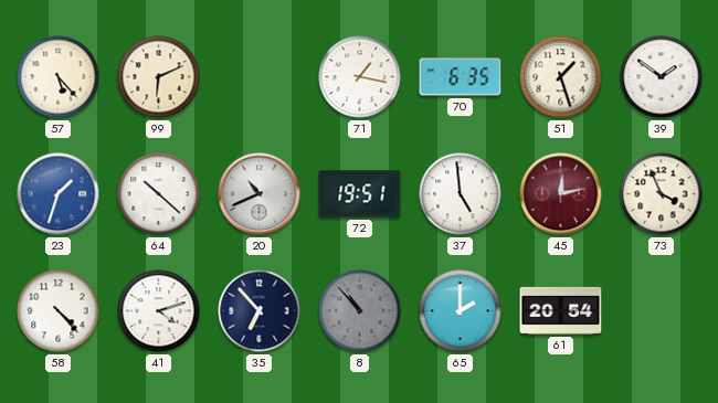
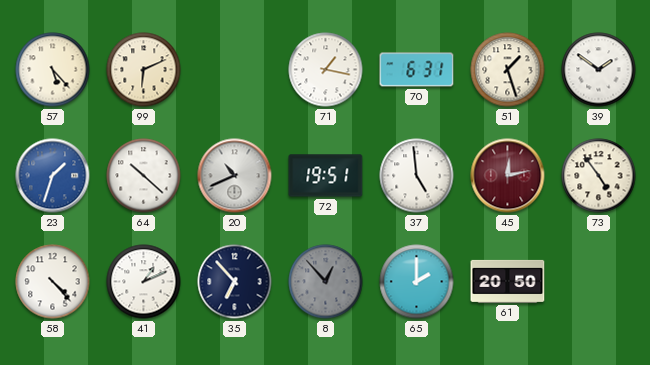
70: 6:35 -> 6:31 (417, 70)
73: 3:56 -> 4:54 (599, 176)
41: 4:12 -> 1:11 (144, 282)
8: 10:53 -> 12:53 (326, 282)
61: 20:54 -> 20:50 (508, 281)
